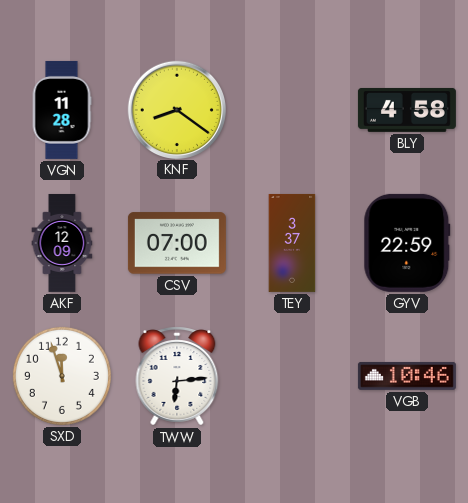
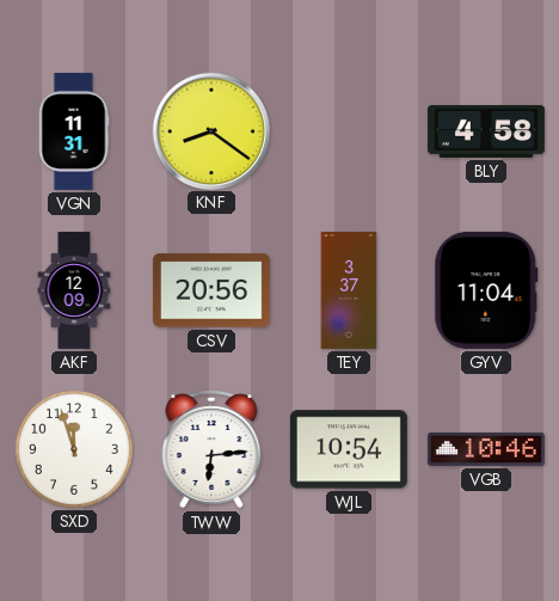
VGN: 11:28 -> 11:31 (74, 131)
CSV: 07:00 -> 20:56 (211, 290)
GYV: 22:59 -> 11:04 (486, 290)
WJL: none -> 10:54 (349, 449)
